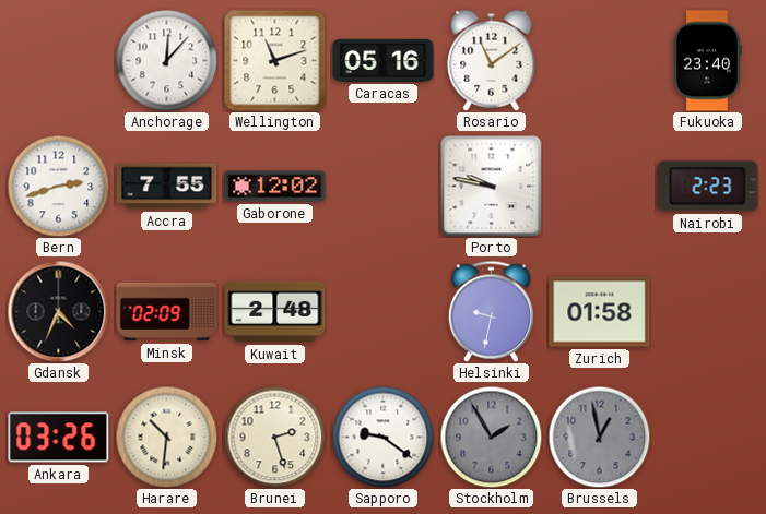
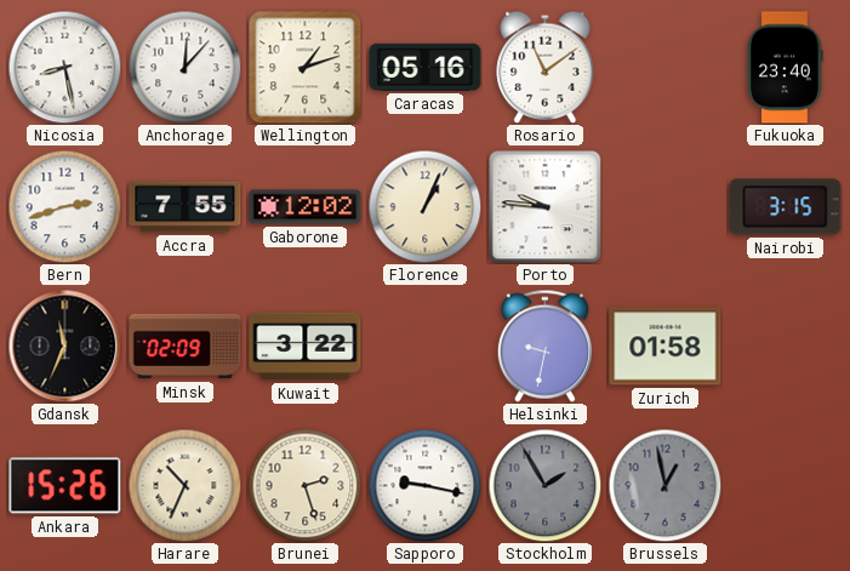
Nicosia: none -> 8:28 (64, 67)
Wellington: 11:12 -> 1:12 (306, 68)
Florence: none -> 1:04 (424, 206)
Porto: 9:47 -> 9:46 (544, 206)
Nairobi: 2:23 -> 3:15 (786, 207)
Gdansk: 4:34 -> 11:34 (64, 346)
Kuwait: 2:48 -> 3:22 (306, 347)
Ankara: 03:26 -> 15:26 (65, 486)
Harare: 10:31 -> 10:34 (184, 485)
Sapporo: 9:21 -> 9:17 (424, 485)
